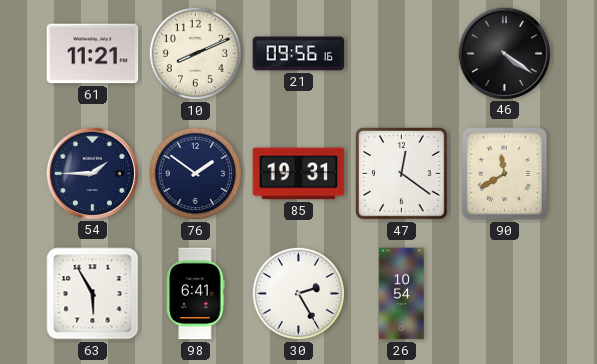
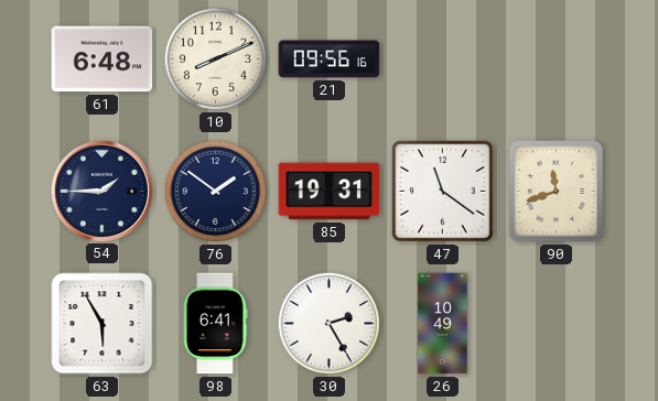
61: 11:21 -> 6:48 (103, 59)
46: 4:21 -> none (504, 53)
47: 12:21 -> 11:21 (443, 192)
90: 11:40 -> 11:42 (557, 192)
26: 10:54 -> 10:49 (443, 324)
